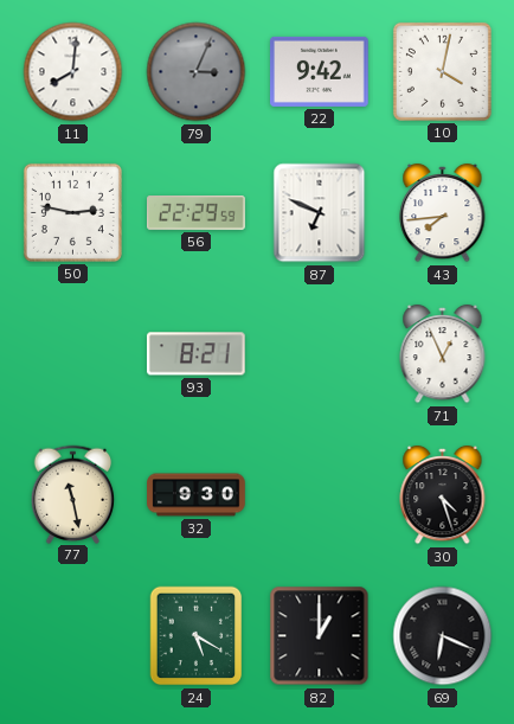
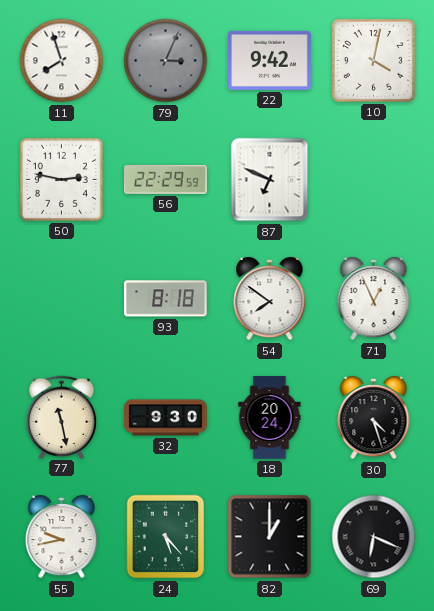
11: 8:01 -> 7:57 (62, 61)
43: 7:44 -> none (443, 213)
93: 8:21 -> 8:18 (165, 299)
54: none -> 7:51 (270, 299)
18: none -> 20:24 (270, 418)
55: none -> 9:43 (62, 537)
24: 5:20 -> 5:23 (166, 537)
